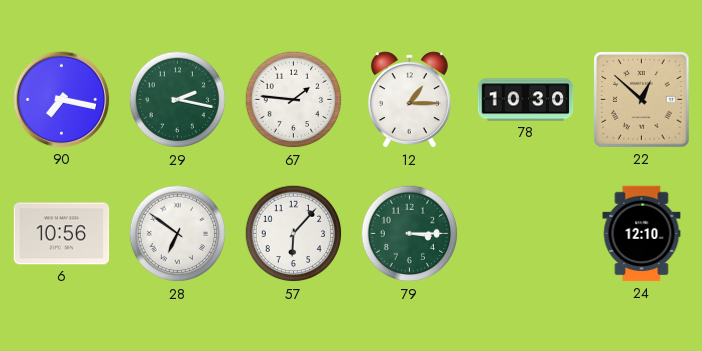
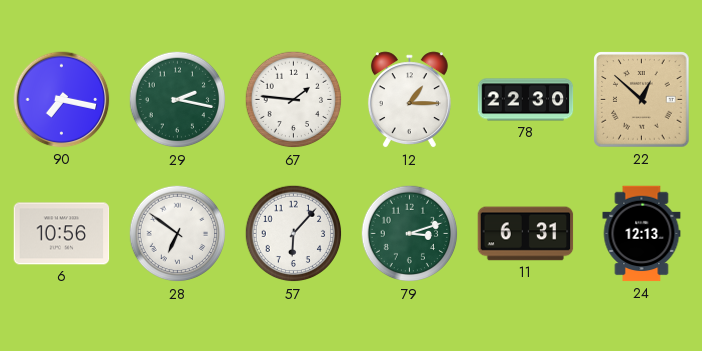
78: 10:30 -> 22:30 (526, 100)
79: 3:15 -> 3:12 (410, 234)
11: none -> 6:31 (526, 234)
24: 12:10 -> 12:13 (642, 234)
